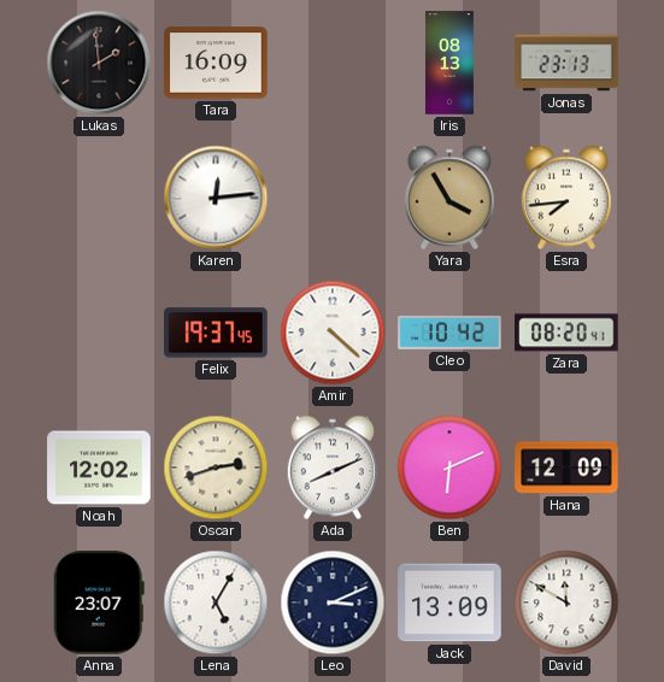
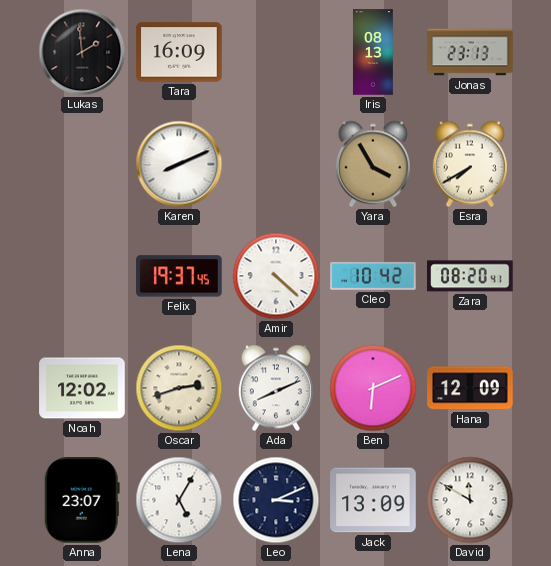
Karen: 12:14 -> 8:11 (179, 164)
Esra: 7:44 -> 7:40 (470, 164)
